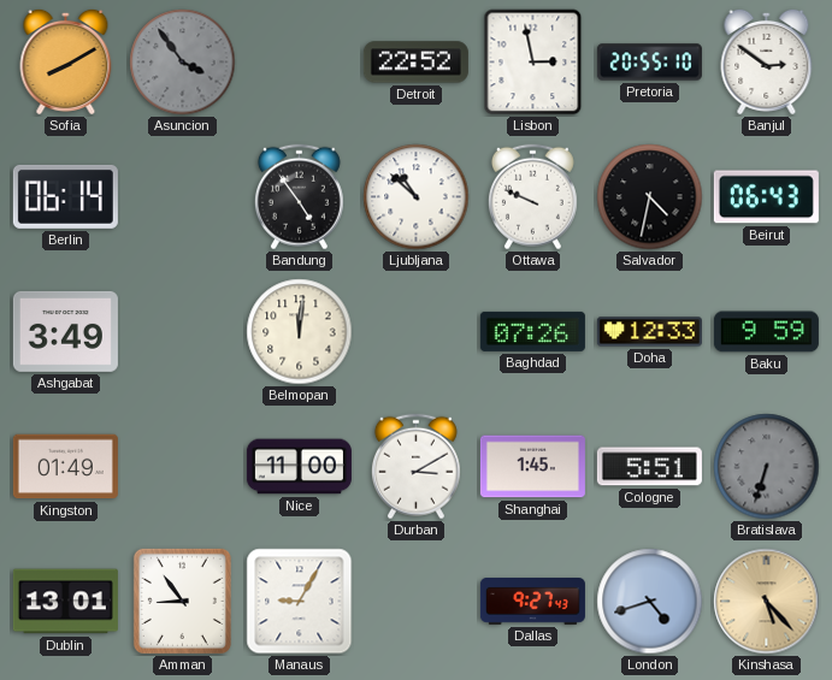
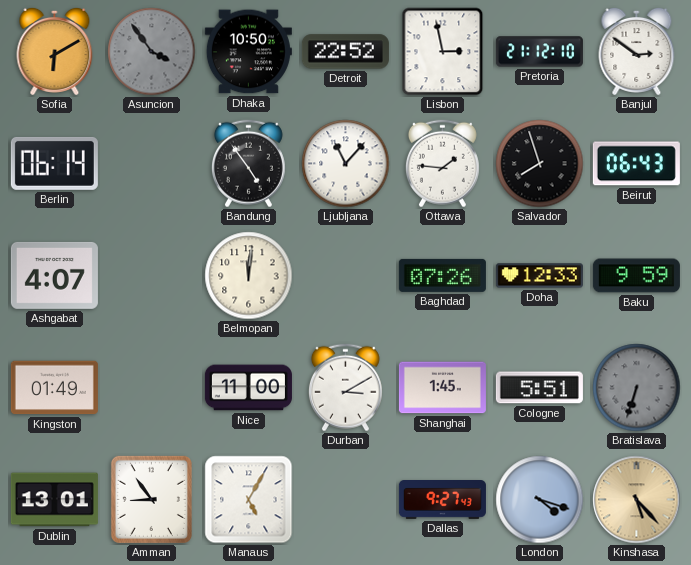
Sofia: 8:10 -> 6:10 (55, 51)
Dhaka: none -> 10:50 (248, 52)
Pretoria: 20:55 -> 21:12 (539, 52)
Ljubljana: 10:52 -> 11:07 (346, 164)
Ottawa: 9:49 -> 1:46 (442, 164)
Salvador: 4:32 -> 7:57 (540, 164)
Ashgabat: 3:49 -> 4:07 (54, 275)
Manaus: 9:05 -> 5:05 (249, 500)
London: 4:42 -> 4:18 (540, 500)
